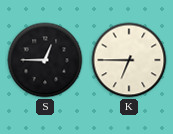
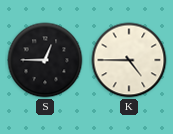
K: 6:45 -> 4:45 (129, 60)
